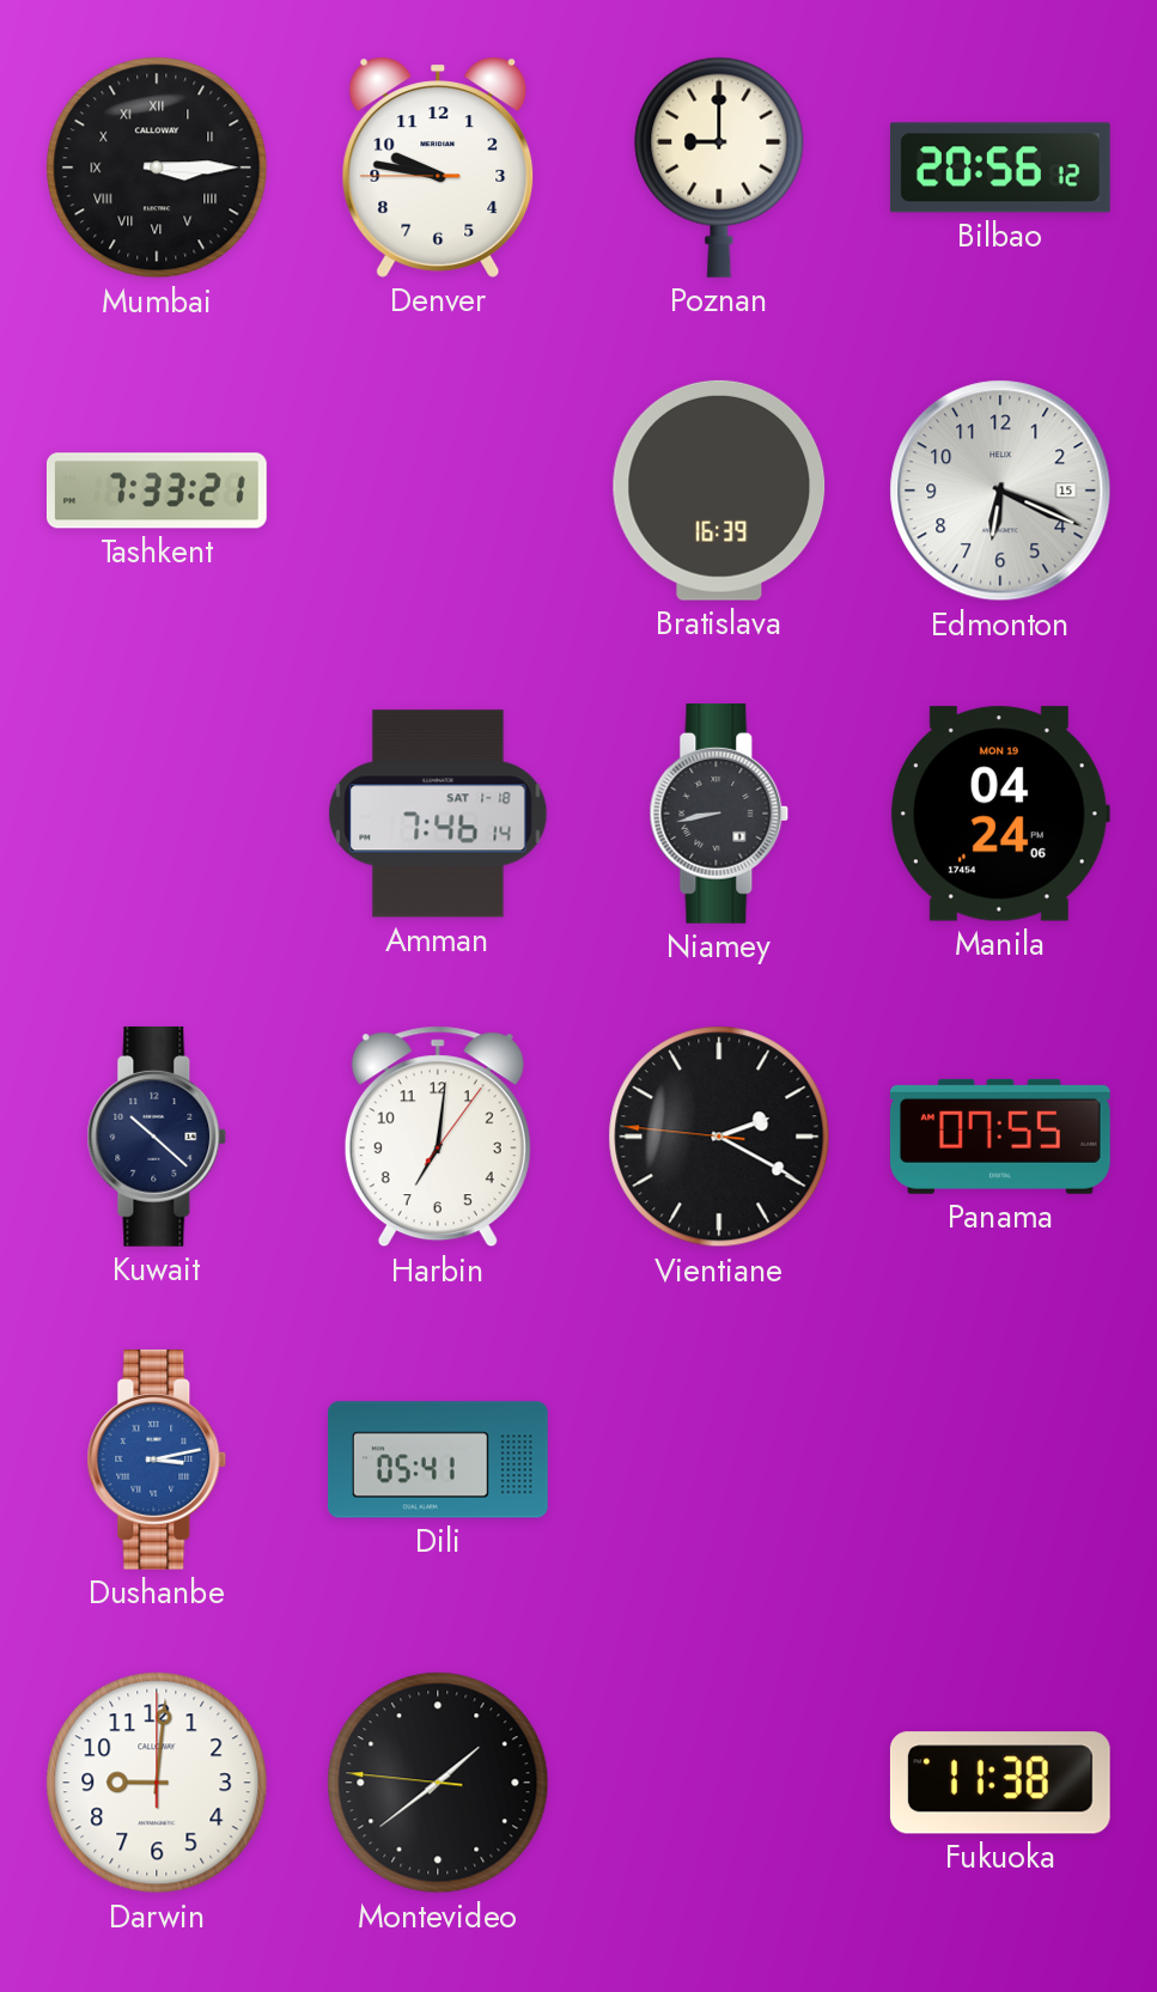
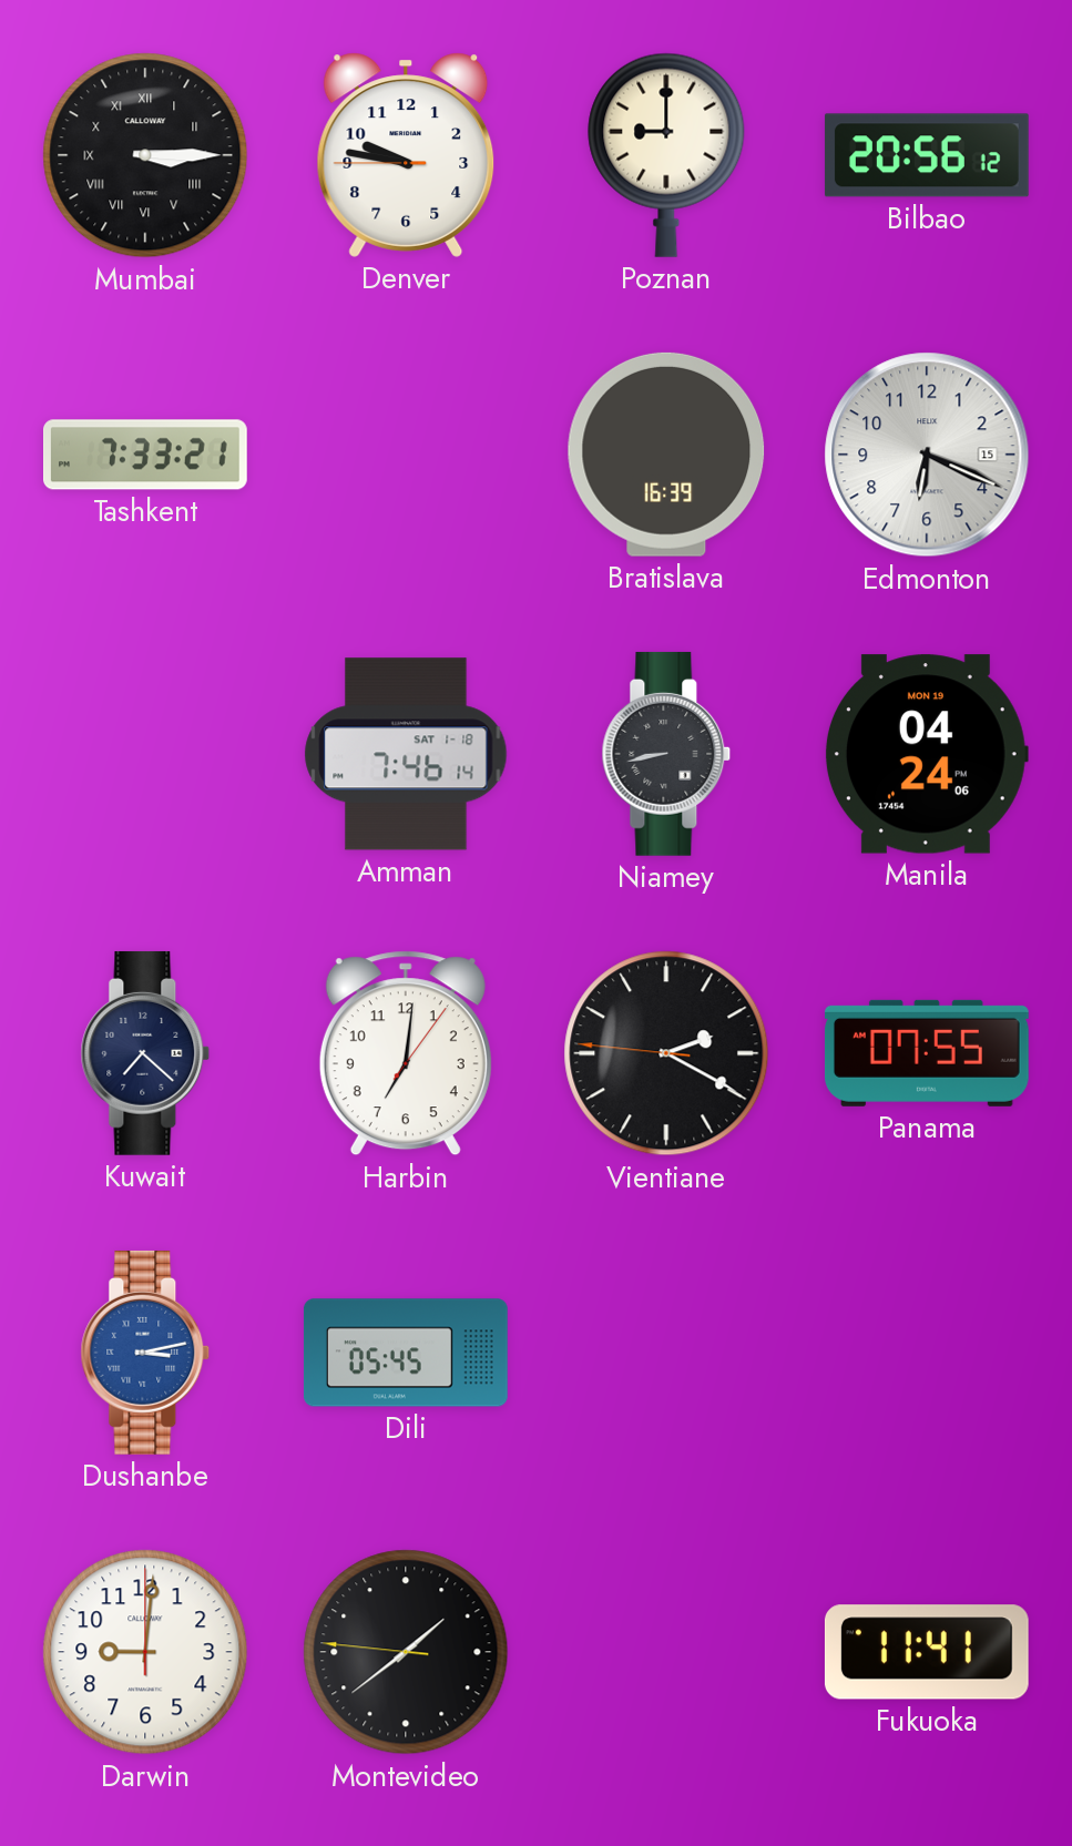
Kuwait: 10:22 -> 7:22 (145, 1053)
Dili: 05:41 -> 05:45 (406, 1353)
Fukuoka: 11:38 -> 11:41 (927, 1652)
